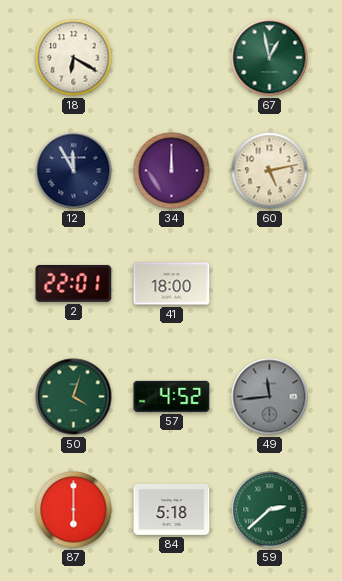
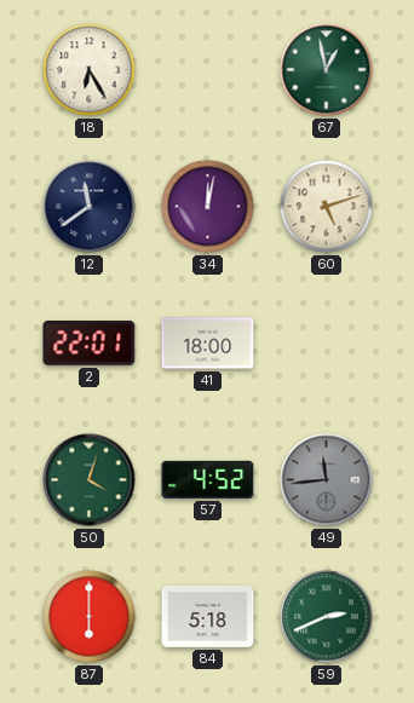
18: 6:20 -> 6:25 (90, 70)
12: 11:55 -> 11:39 (90, 207)
34: 12:00 -> 12:02 (208, 207)
60: 5:13 -> 5:12 (327, 207)
59: 2:38 -> 2:41 (327, 617)
